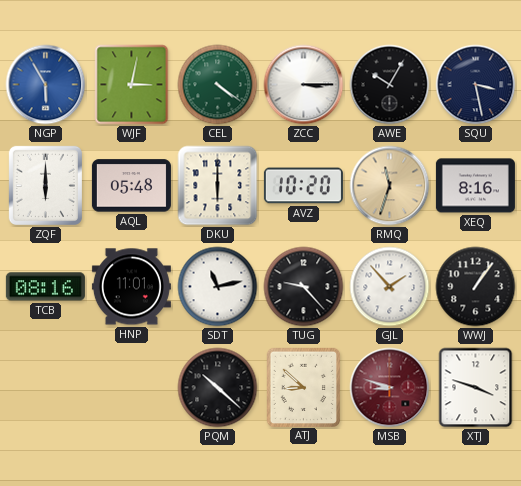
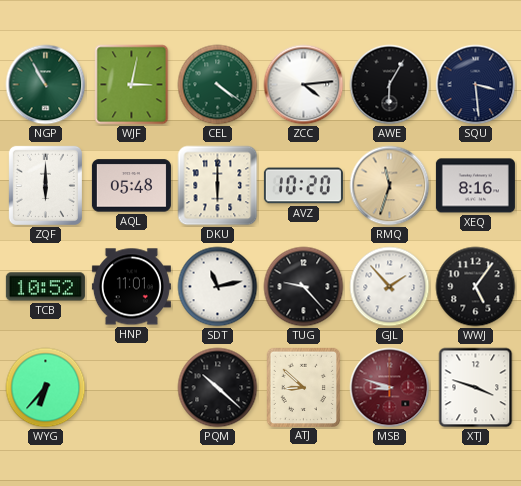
NGP: 5:55 -> 10:55 (46, 85)
NGP dial: blue -> green (46, 85)
ZCC: 3:15 -> 4:14 (304, 85)
AWE: 10:05 -> 6:05 (390, 85)
SQU: 3:28 -> 3:29 (476, 85)
TCB: 08:16 -> 10:52 (45, 287)
WWJ: 1:06 -> 5:06 (476, 287)
WYG: none -> 6:37 (46, 388)
